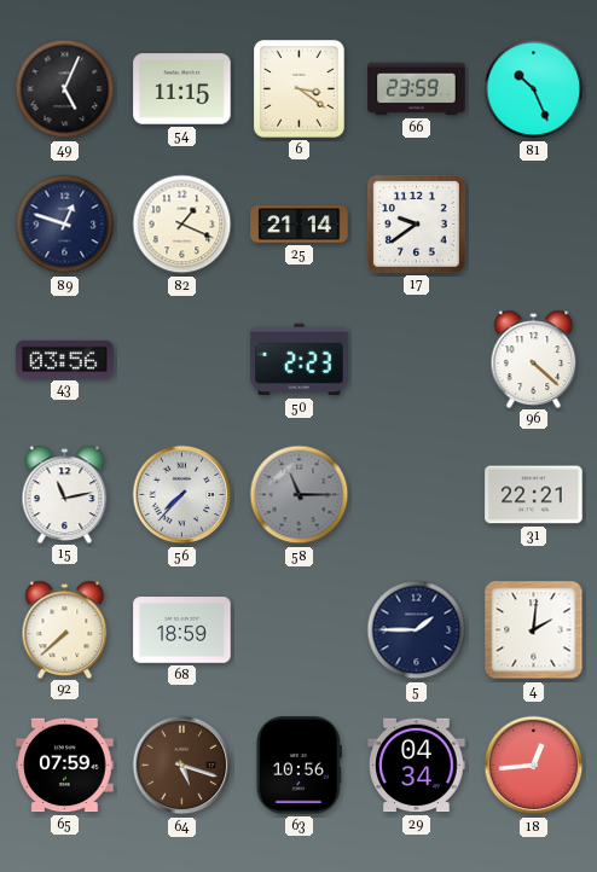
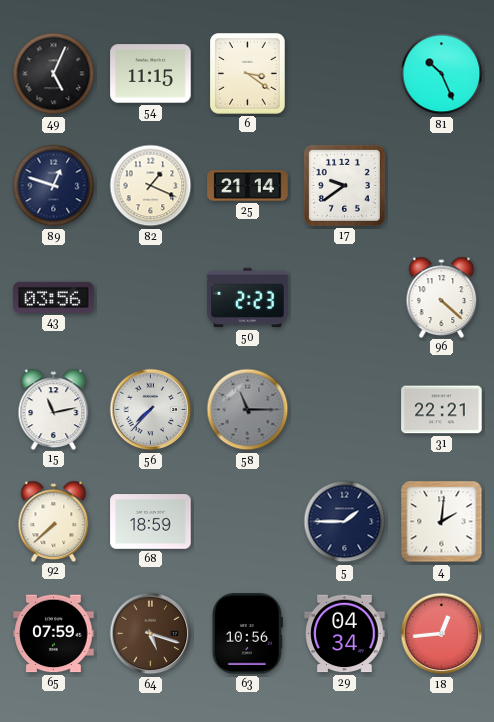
66: 23:59 -> none (417, 89)
